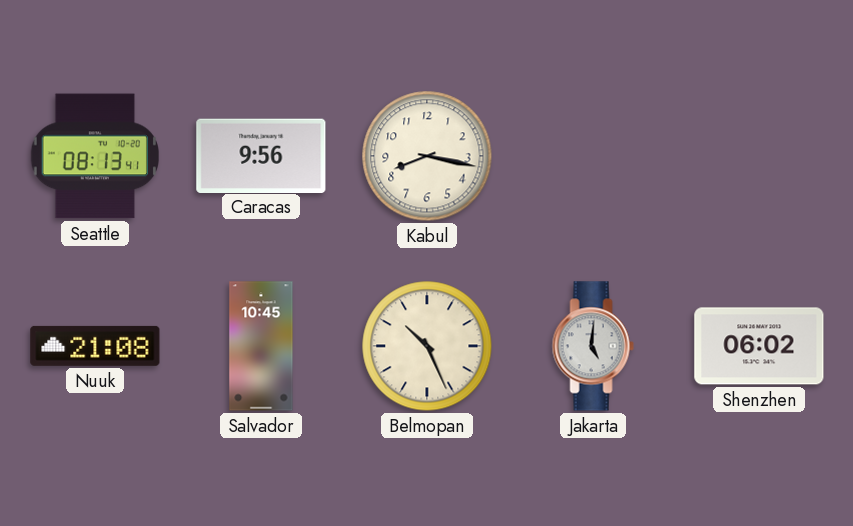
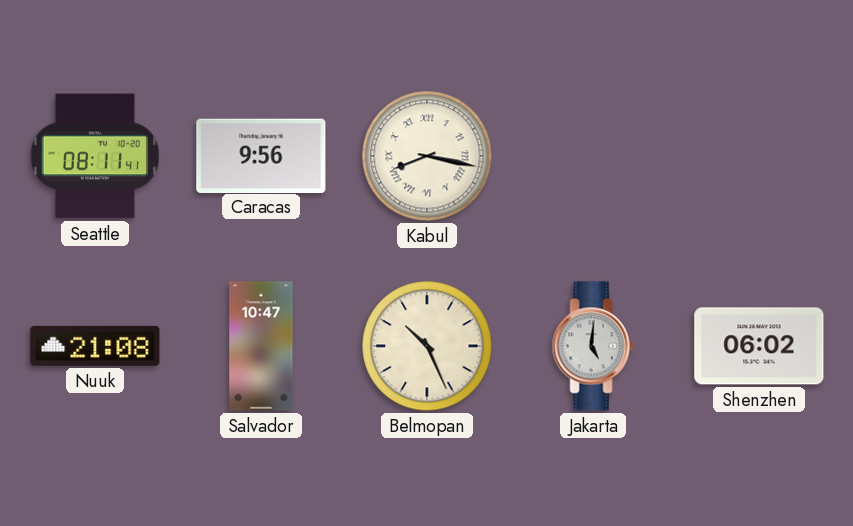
Seattle: 08:13 -> 08:11 (94, 156)
Kabul numerals: Arabic -> Roman (427, 156)
Salvador: 10:45 -> 10:47 (261, 346)
